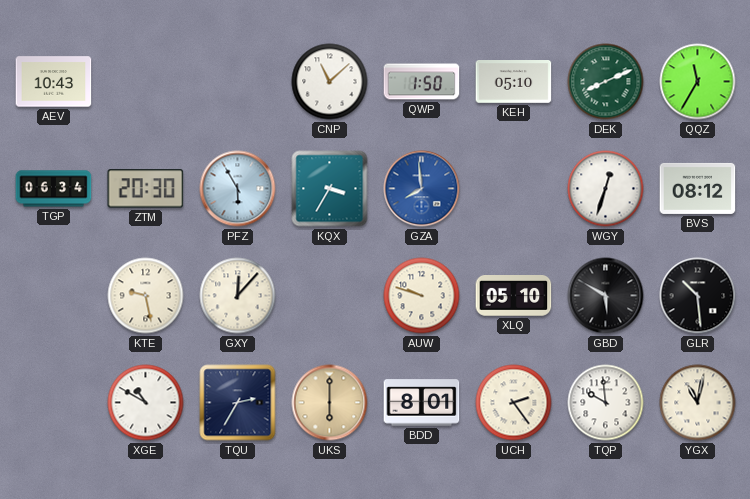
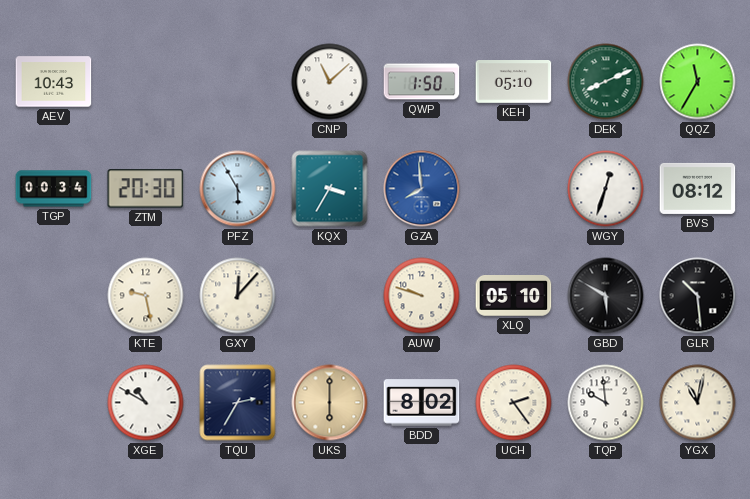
TGP: 06:34 -> 00:34 (54, 189)
BDD: 8:01 -> 8:02 (422, 403)
